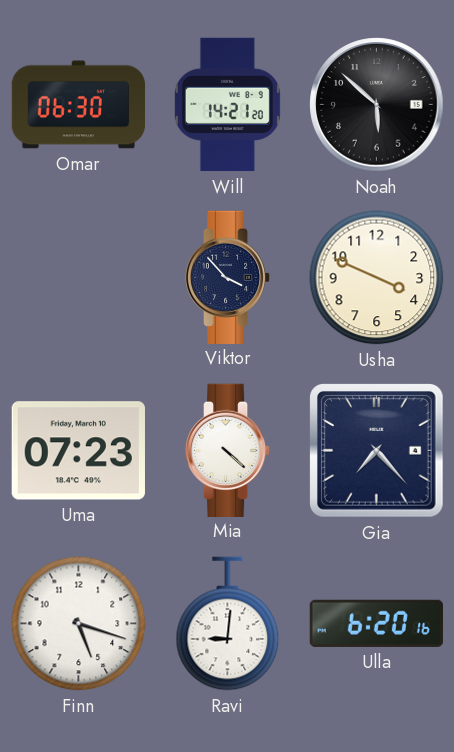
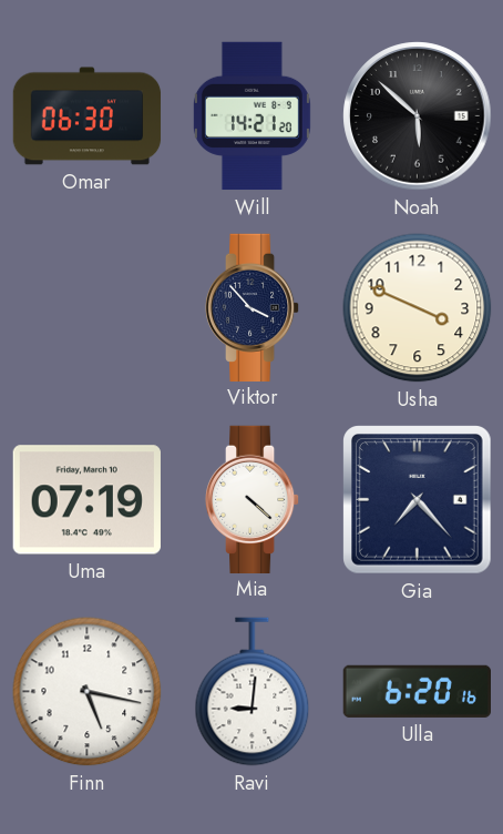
Uma: 07:23 -> 07:19 (86, 500)
Finn: 5:18 -> 5:17 (88, 692)
